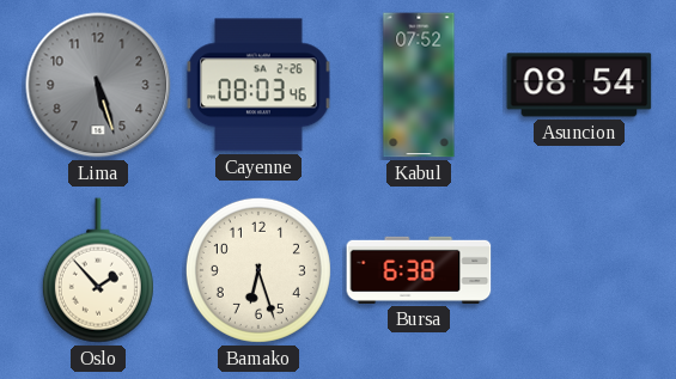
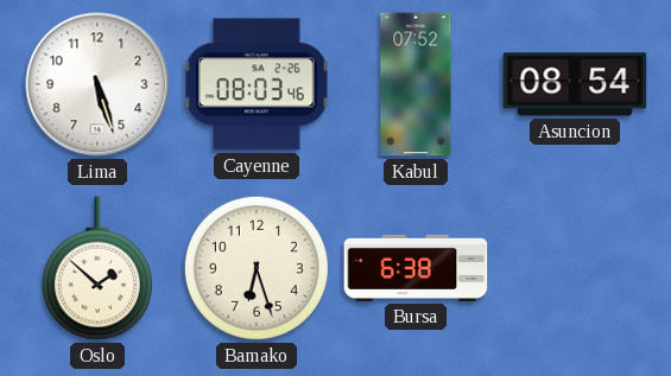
Lima dial: grey -> white (97, 84)
Oslo: 1:53 -> 1:52 (97, 268)
